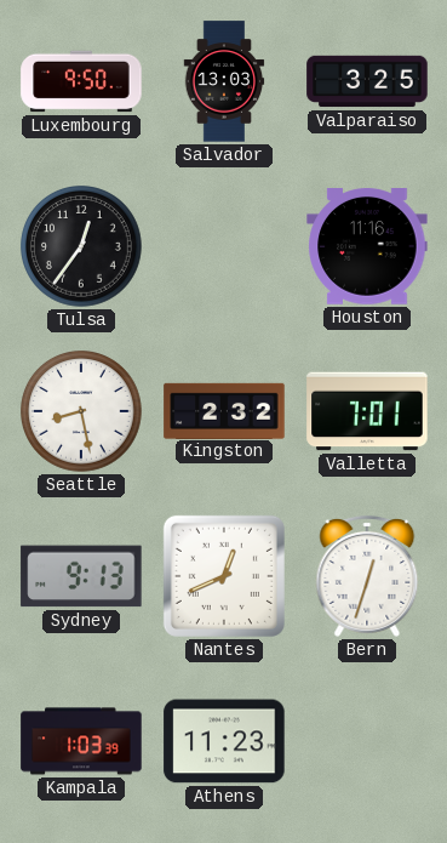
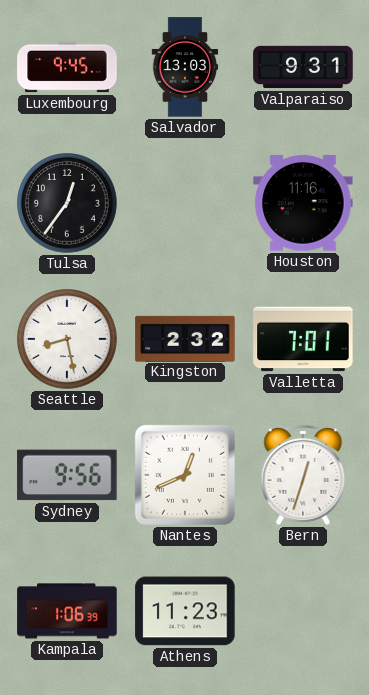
Luxembourg: 9:50 -> 9:45 (67, 67)
Valparaiso: 3:25 -> 9:31 (303, 67)
Sydney: 9:13 -> 9:56 (67, 475)
Kampala: 1:03 -> 1:06 (67, 611)
